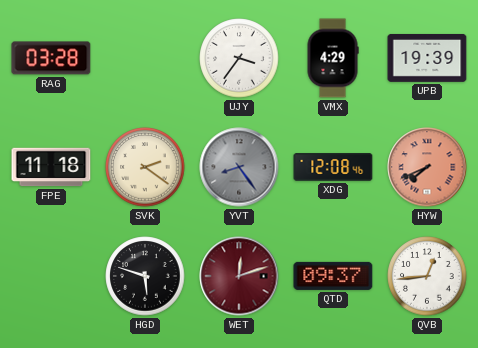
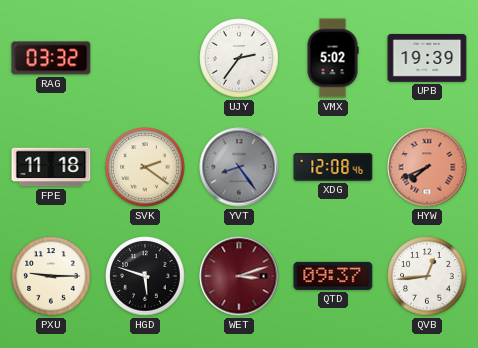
RAG: 03:28 -> 03:32 (51, 58)
UJY: 3:36 -> 2:36 (239, 58)
VMX: 4:29 -> 5:02 (333, 58)
PXU: none -> 9:15 (51, 276)
WET: 12:12 -> 3:12 (239, 276)
